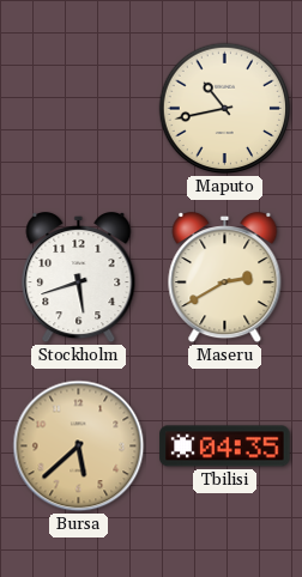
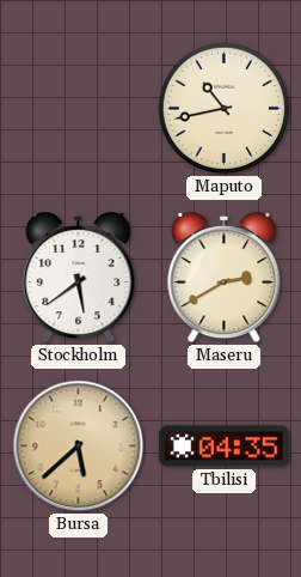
Stockholm: 5:42 -> 5:39 (79, 279)
